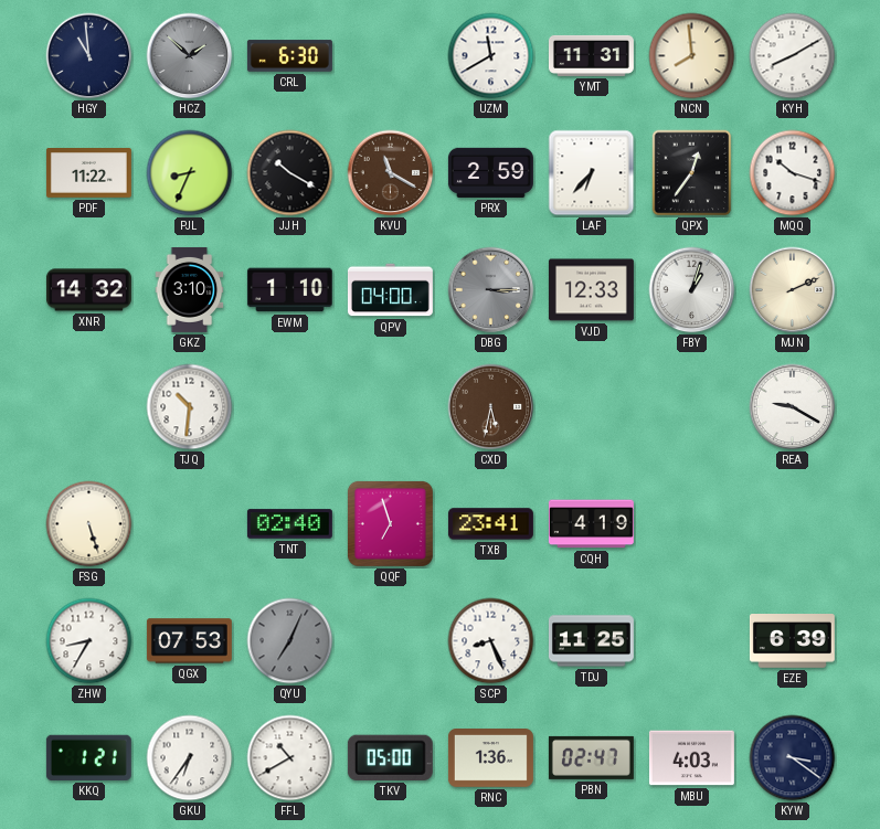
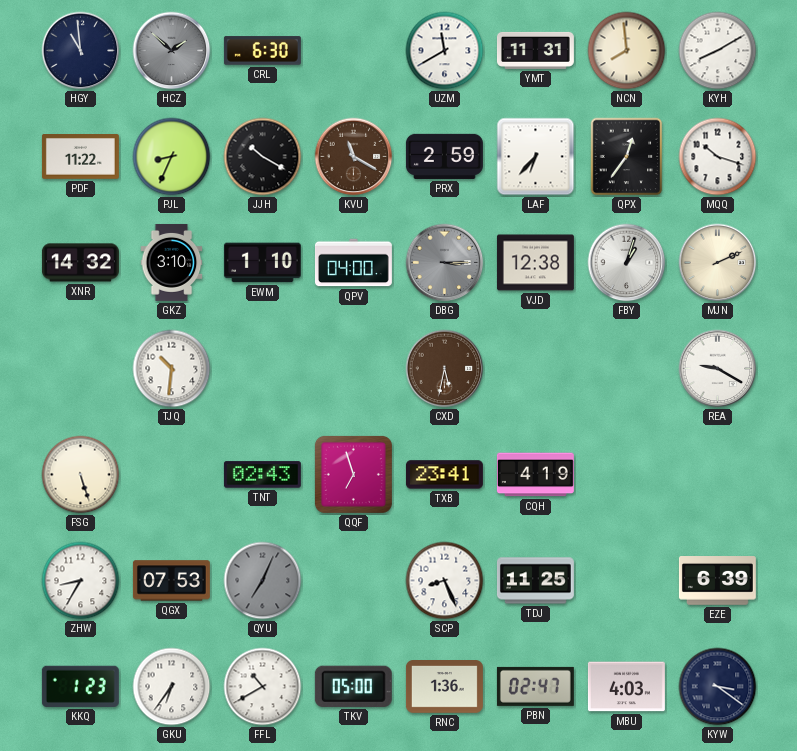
VJD: 12:33 -> 12:38 (535, 263)
TNT: 02:40 -> 02:43 (262, 475)
KKQ: 1:21 -> 1:23 (80, 686)
